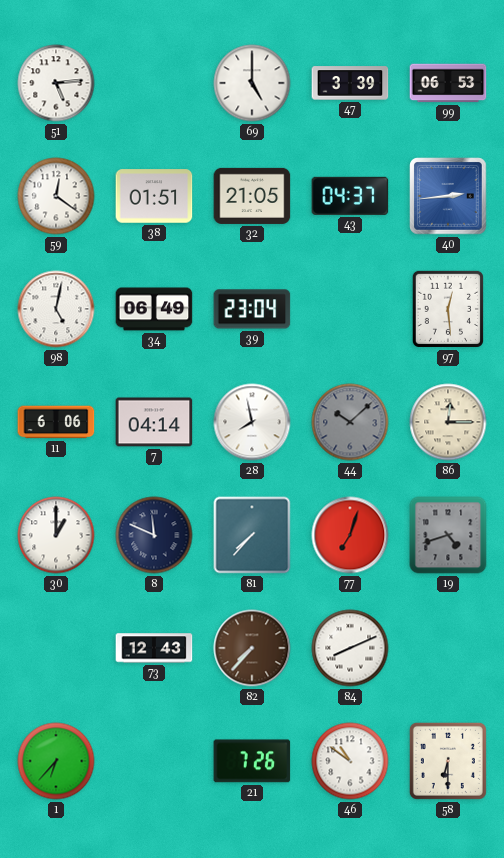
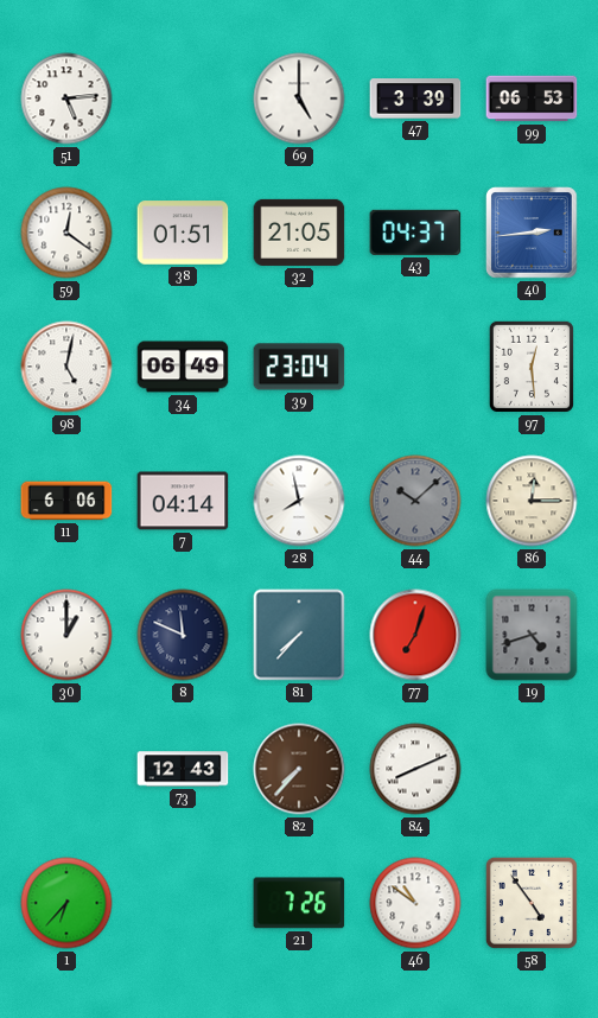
58: 6:30 -> 4:54 (532, 903)
